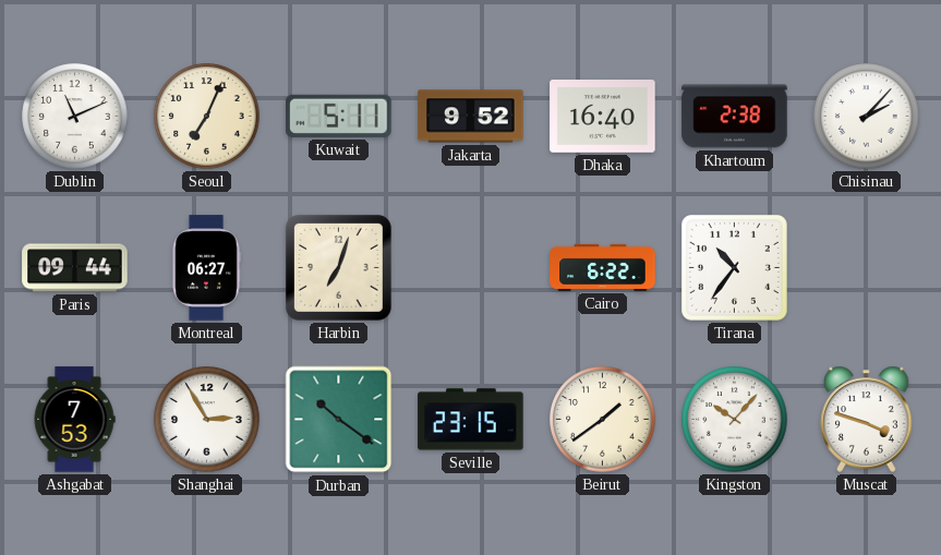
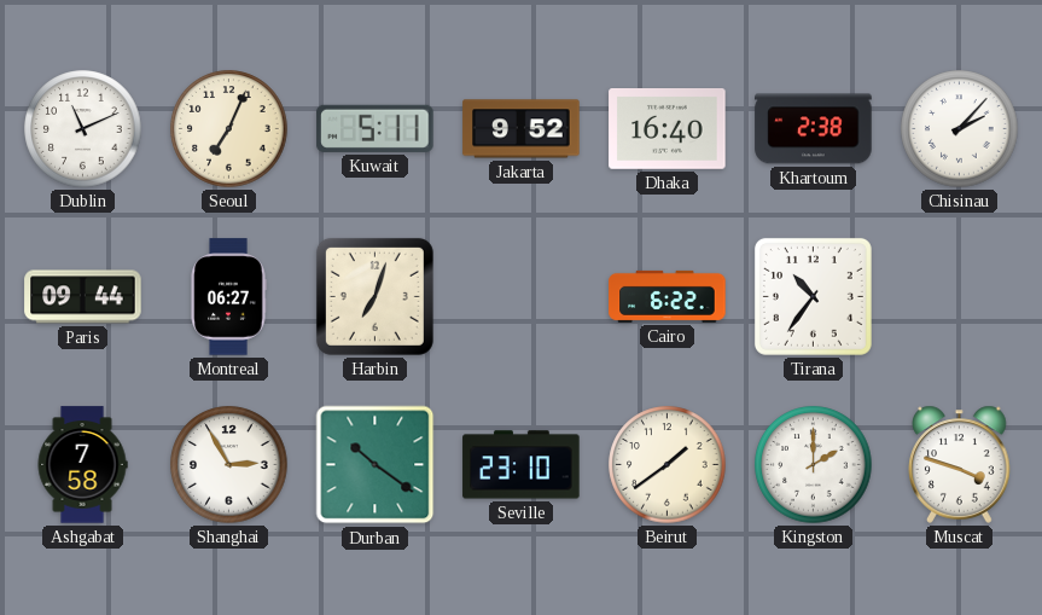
Ashgabat: 7:53 -> 7:58 (82, 465)
Seville: 23:15 -> 23:10 (522, 465)
Kingston: 10:07 -> 2:00 (814, 465)
